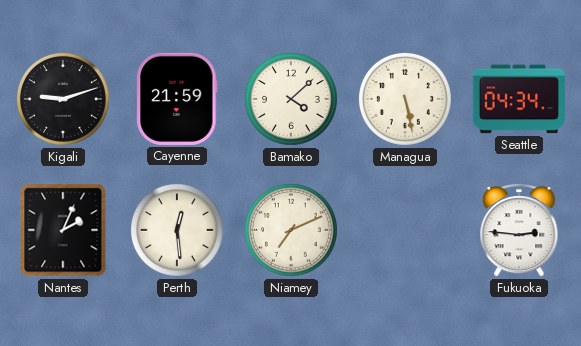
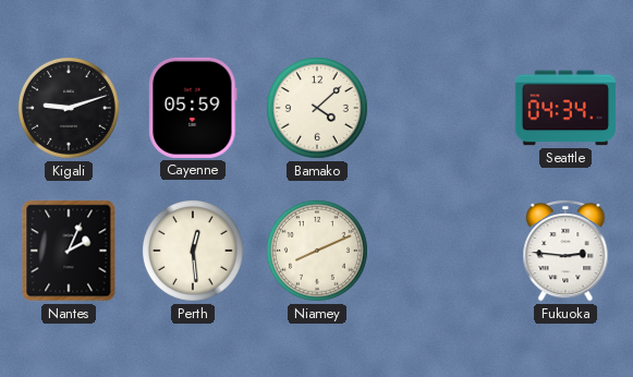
Cayenne: 21:59 -> 05:59 (193, 108)
Managua: 5:28 -> none (405, 99)
Niamey: 7:11 -> 8:11 (317, 251)
